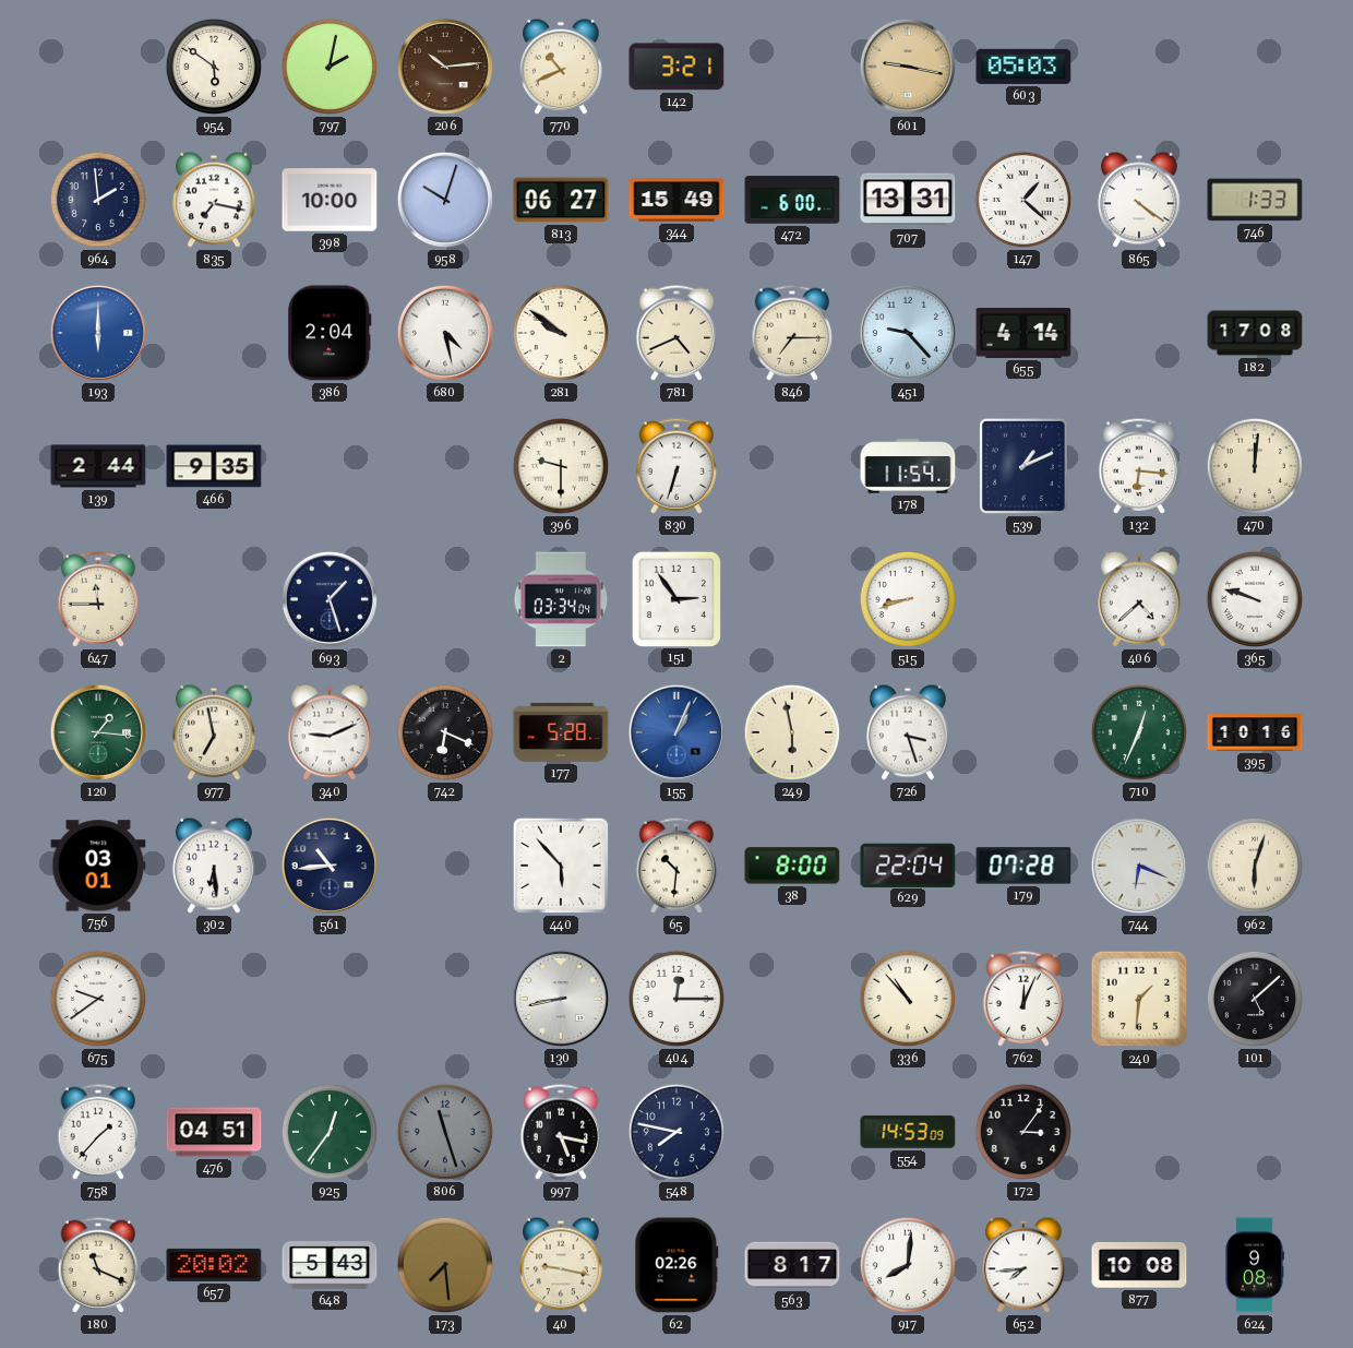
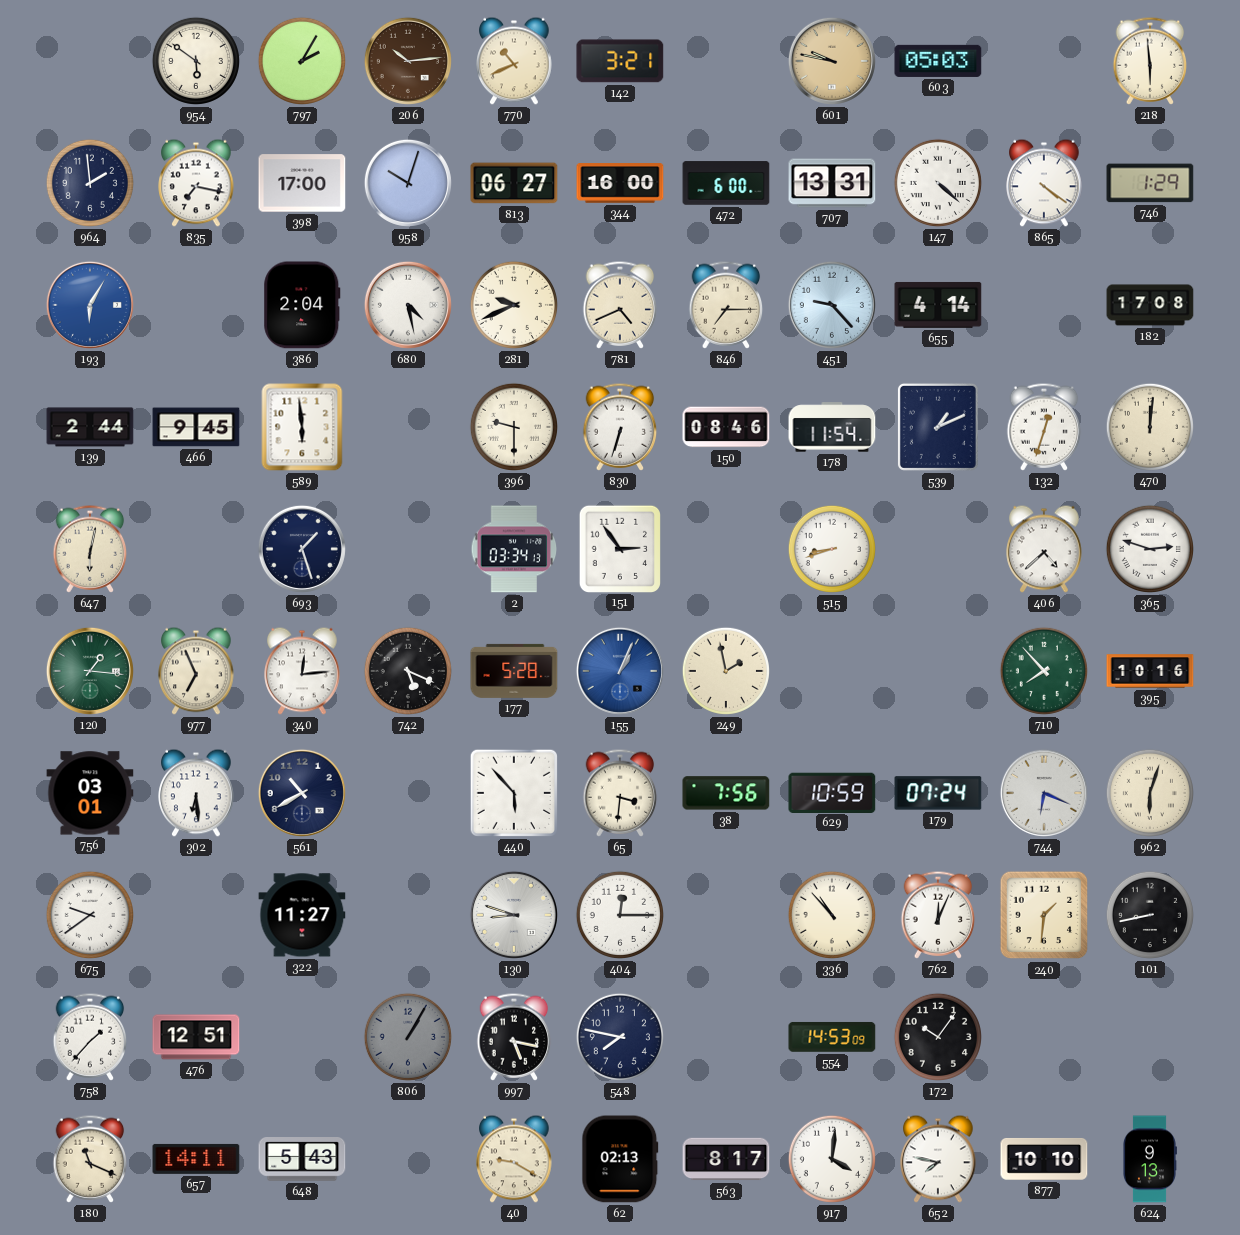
797: 2:02 -> 2:05 (302, 61)
601: 9:17 -> 9:47 (832, 61)
218: none -> 5:59 (1150, 61)
398: 10:00 -> 17:00 (302, 183)
344: 15:49 -> 16:00 (620, 183)
147: 1:22 -> 4:22 (938, 183)
746: 1:33 -> 1:29 (1150, 183)
193: 6:00 -> 6:05 (90, 305)
281: 9:51 -> 9:41 (514, 305)
466: 9:35 -> 9:45 (196, 427)
589: none -> 5:59 (302, 427)
150: none -> 08:46 (726, 427)
132: 6:16 -> 12:33 (1044, 427)
647: 11:45 -> 6:02 (90, 549)
2: 03:34:04 -> 03:34:13 (514, 549)
365: 9:48 -> 2:48 (1150, 549)
977: 6:58 -> 6:56 (196, 671)
340: 9:11 -> 12:14 (302, 671)
742: 6:19 -> 5:19 (408, 671)
249: 5:58 -> 1:58 (726, 671)
726: 3:27 -> none (908, 732)
710: 12:34 -> 7:53 (1044, 671)
561: 10:44 -> 10:40 (302, 793)
65: 10:31 -> 3:31 (620, 793)
38: 8:00 -> 7:56 (726, 793)
629: 22:04 -> 10:59 (832, 792)
179: 07:28 -> 07:24 (938, 793)
322: none -> 11:27 (302, 915)
130: 8:43 -> 8:48 (514, 915)
101: 5:08 -> 8:43 (1150, 915)
476: 04:51 -> 12:51 (196, 1037)
925: 12:36 -> none (330, 1132)
806: 11:27 -> 1:05 (408, 1037)
172: 3:06 -> 10:06 (938, 1037)
657: 20:02 -> 14:11 (196, 1159)
173: 7:29 -> none (445, 1265)
40: 9:17 -> 9:20 (514, 1159)
62: 02:26 -> 02:13 (620, 1159)
917: 8:01 -> 4:01 (832, 1159)
652: 7:44 -> 7:47 (938, 1159)
877: 10:08 -> 10:10 (1044, 1159)
624: 9:08 -> 9:13 (1150, 1159)
